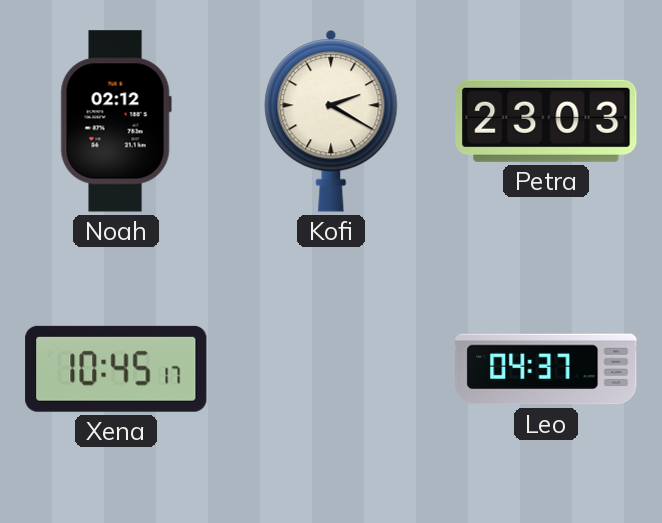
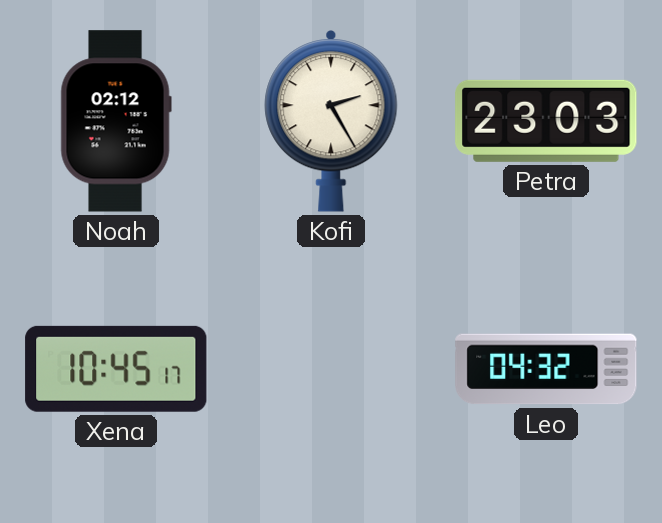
Kofi: 2:20 -> 2:25 (331, 121)
Leo: 04:37 -> 04:32 (546, 369)
